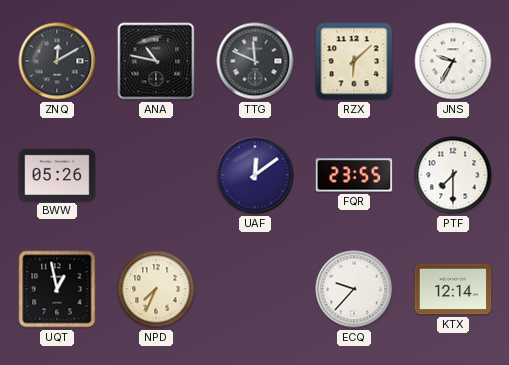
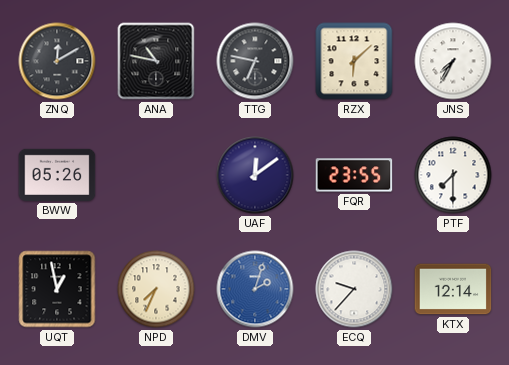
TTG: 11:49 -> 6:47 (255, 61)
JNS: 9:35 -> 7:35 (453, 61)
DMV: none -> 2:03 (255, 289)
